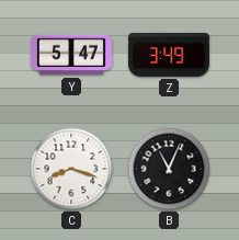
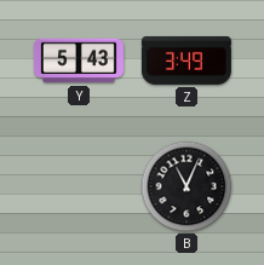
Y: 5:47 -> 5:43 (79, 61)
C: 8:18 -> none (71, 169)
